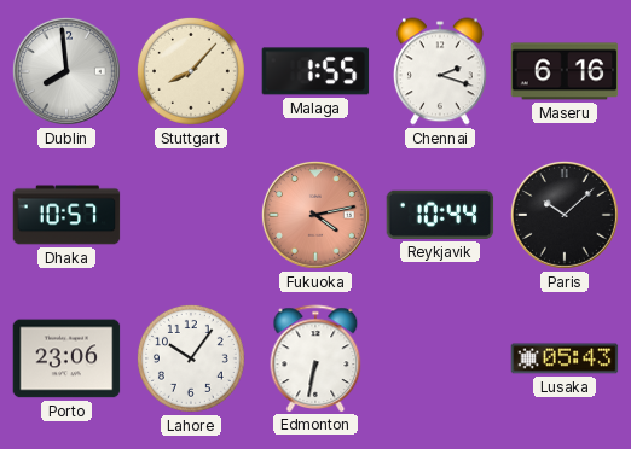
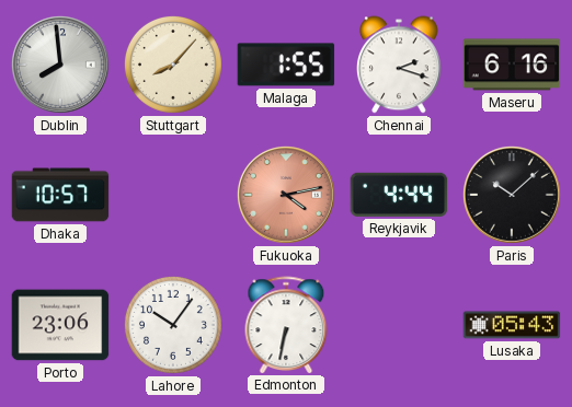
Reykjavik: 10:44 -> 4:44 (399, 195)
